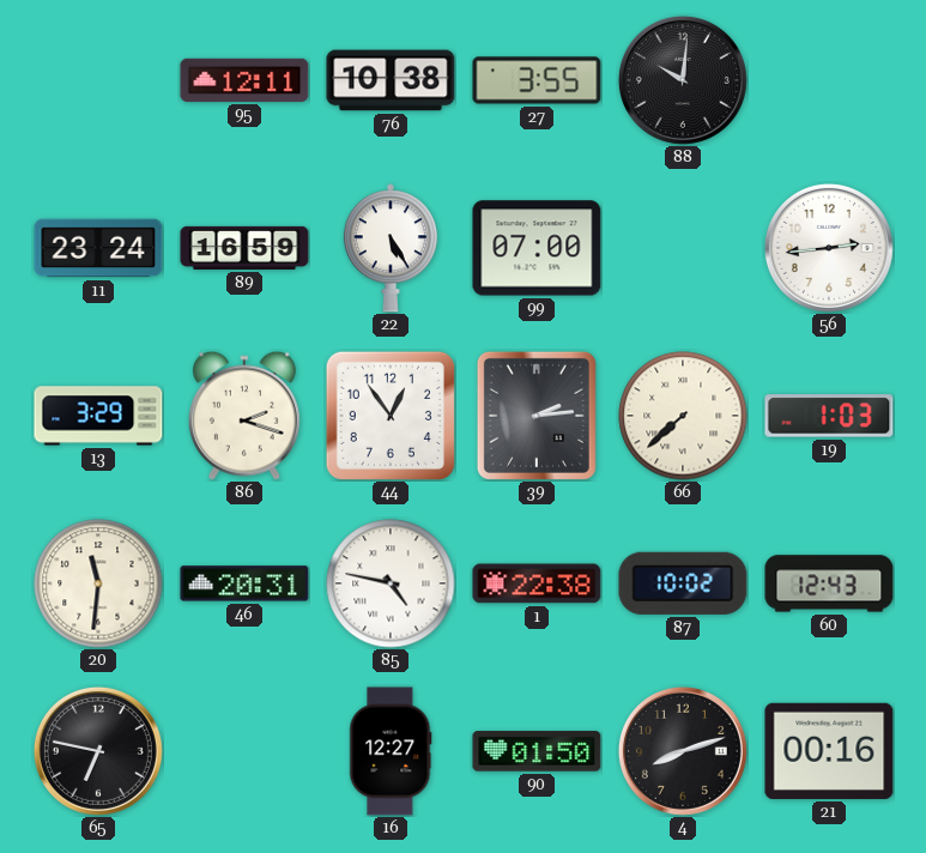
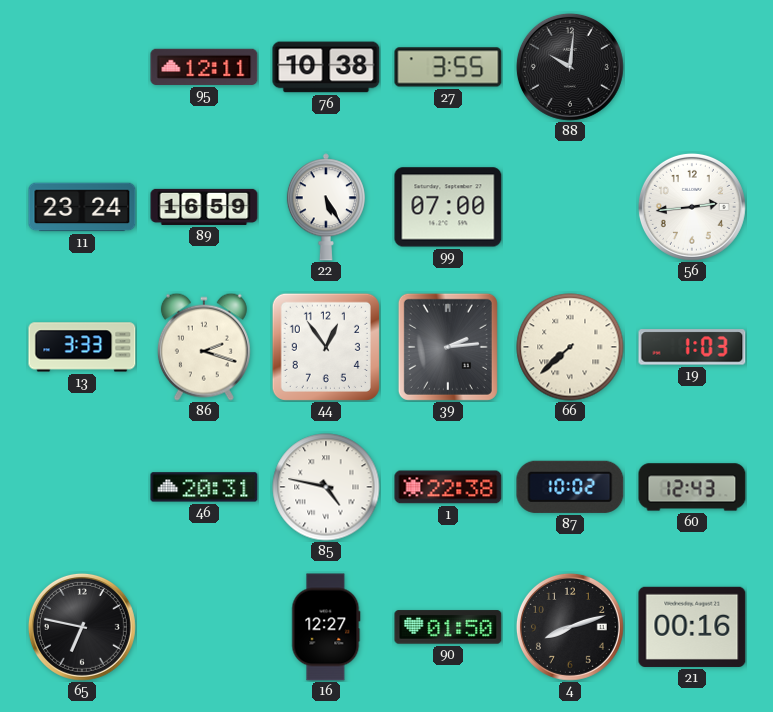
13: 3:29 -> 3:33 (82, 347)
20: 11:31 -> none (98, 583)
